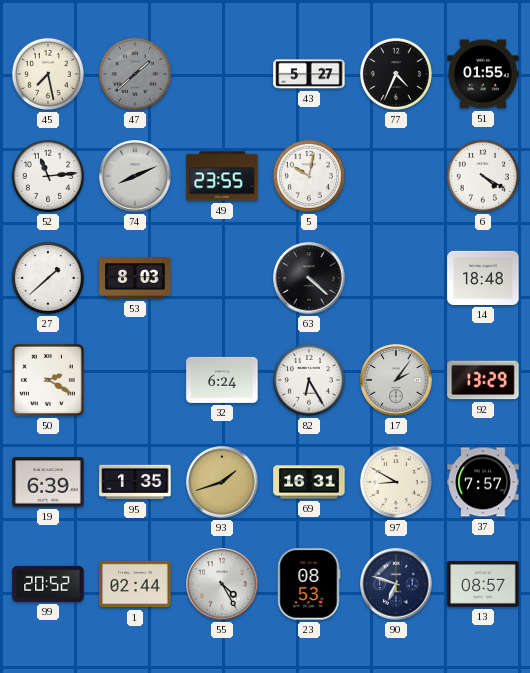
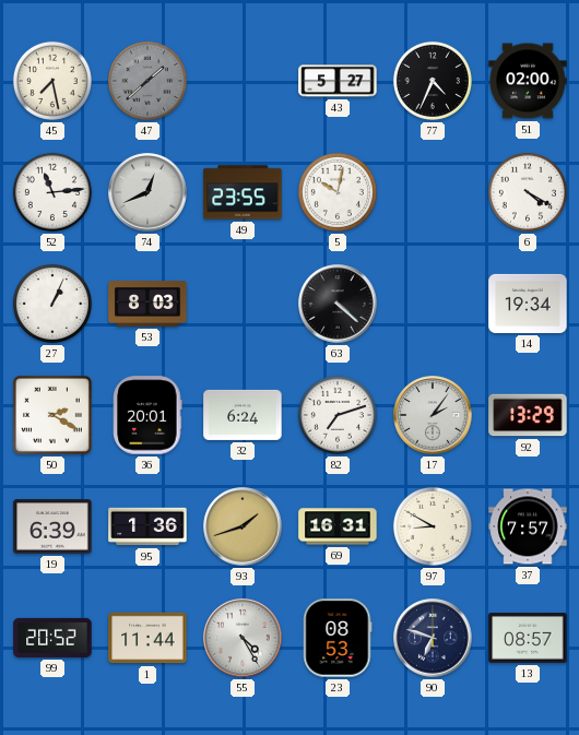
51: 01:55 -> 02:00 (528, 81)
74: 8:11 -> 12:41 (147, 192)
27: 1:38 -> 1:04 (52, 304)
14: 18:48 -> 19:34 (528, 304)
36: none -> 20:01 (147, 415)
82: 6:25 -> 7:12 (338, 415)
95: 1:35 -> 1:36 (147, 526)
1: 02:44 -> 11:44 (147, 638)
